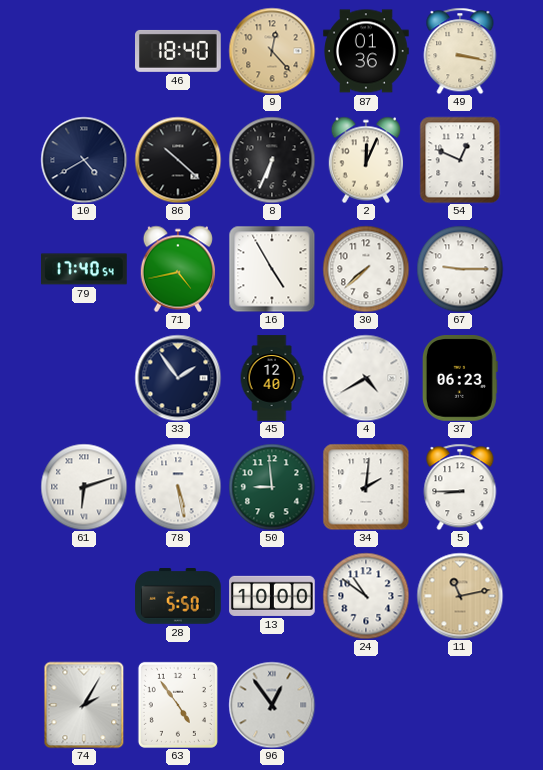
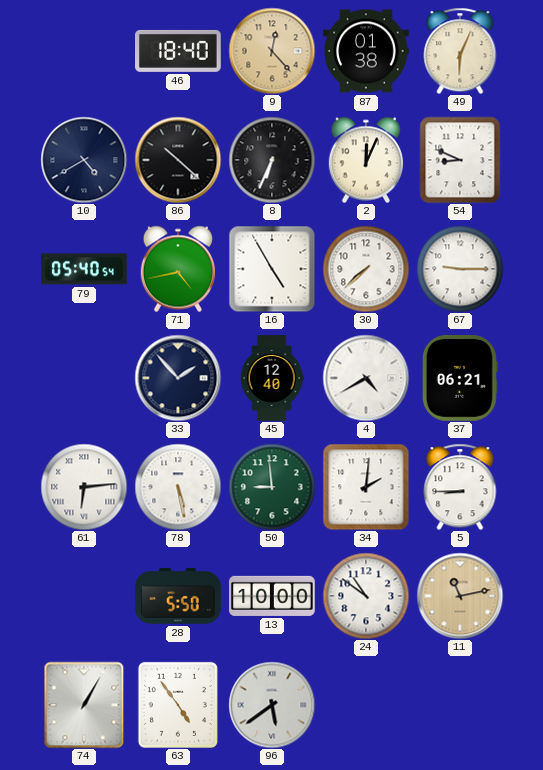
87: 01:36 -> 01:38 (366, 51)
49: 3:17 -> 6:04 (460, 51)
54: 12:49 -> 8:49 (460, 160)
79: 17:40 -> 05:40 (85, 269)
33: 1:54 -> 1:53 (178, 378)
37: 06:23 -> 06:21 (460, 378)
61: 6:12 -> 6:14 (84, 487)
74: 2:05 -> 1:05 (84, 705)
96: 12:54 -> 5:39 (272, 705)
